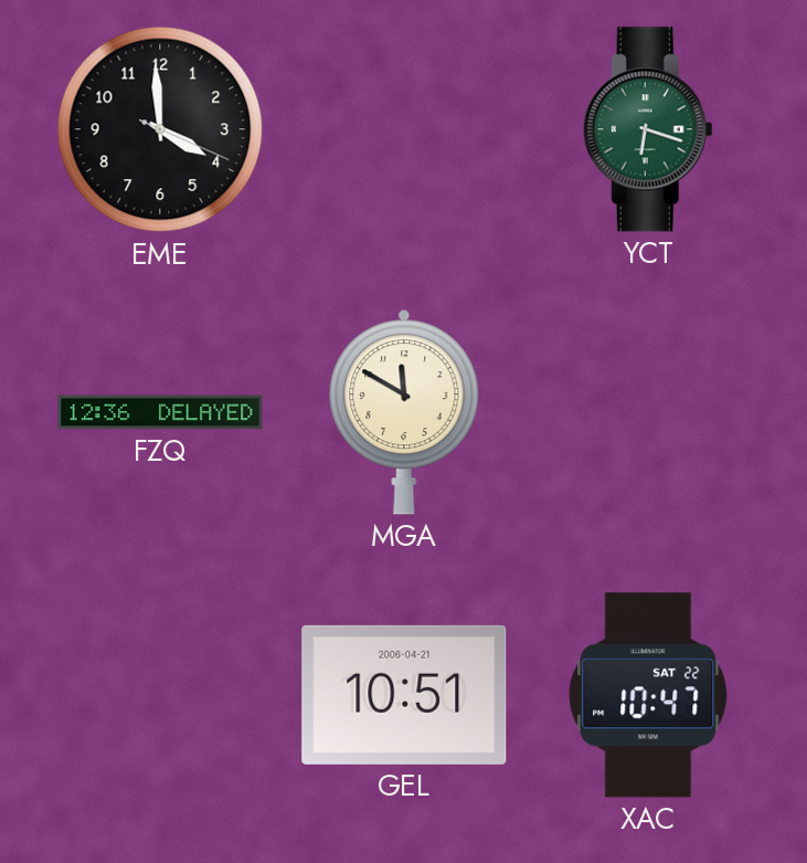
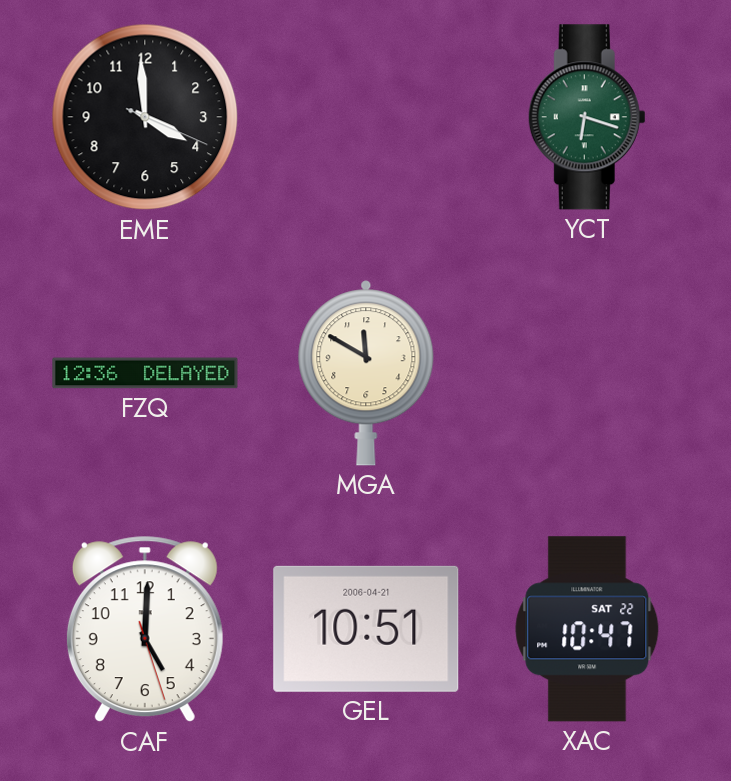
CAF: none -> 5:00 (145, 629)
